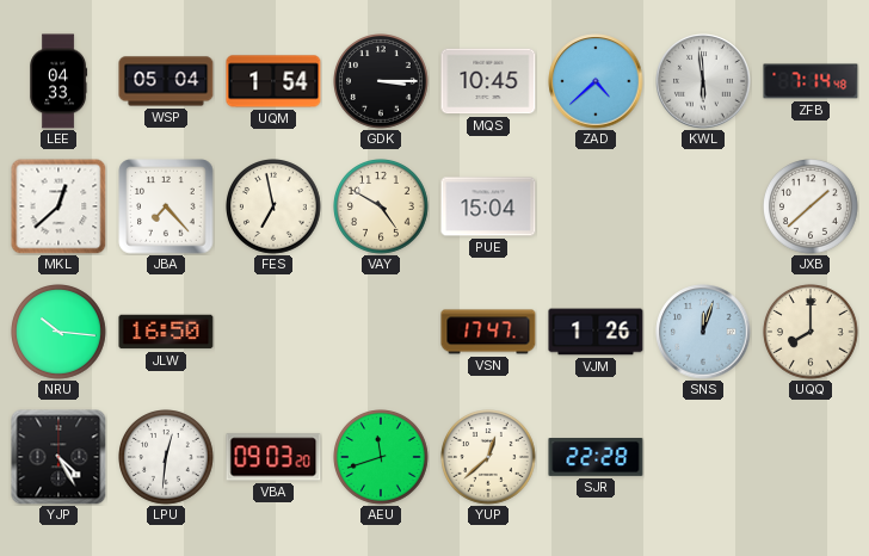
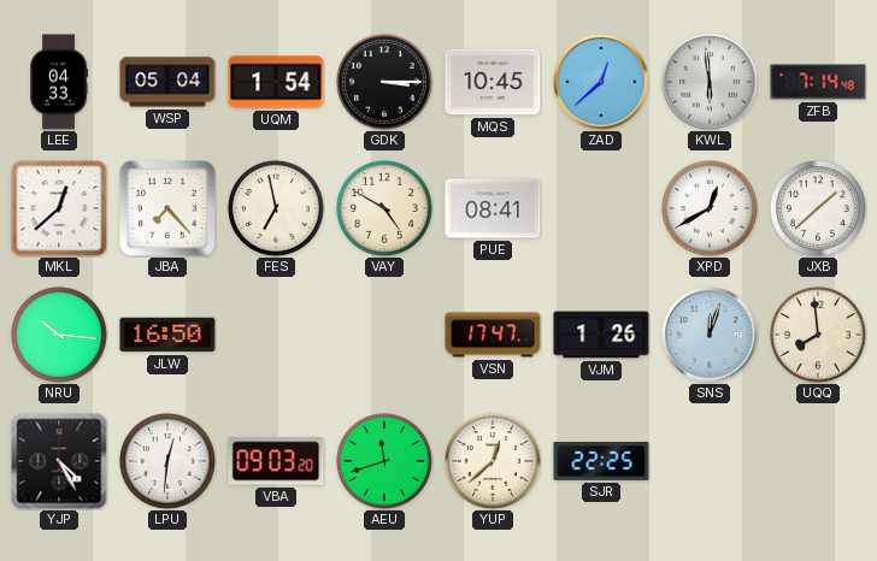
ZAD: 4:38 -> 12:38 (601, 82)
PUE: 15:04 -> 08:41 (493, 208)
XPD: none -> 12:40 (711, 209)
UQQ: 8:00 -> 7:59 (819, 336)
SJR: 22:28 -> 22:25 (601, 462)
